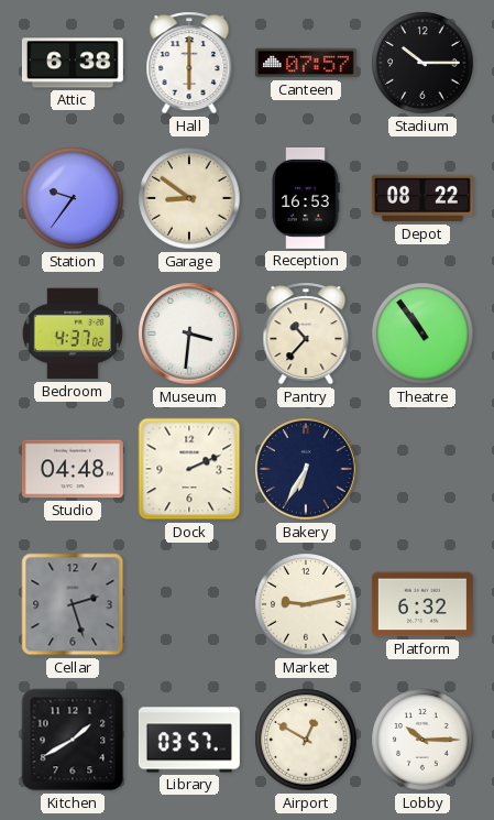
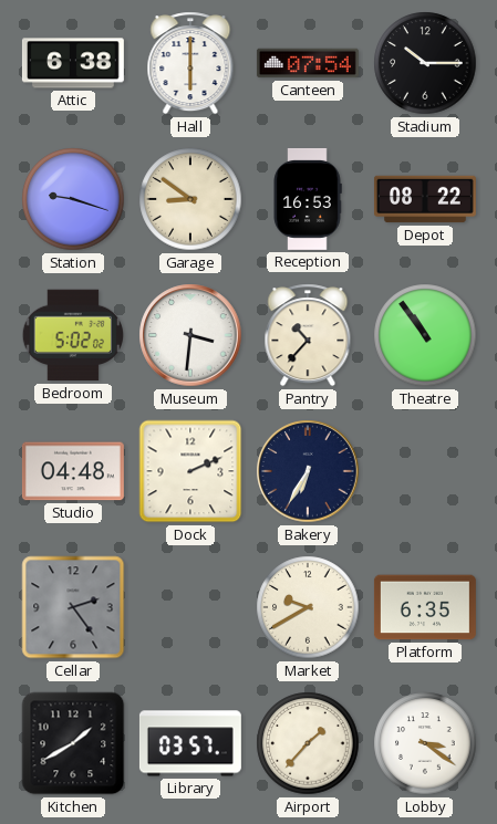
Canteen: 07:57 -> 07:54 (308, 63)
Station: 9:36 -> 9:18 (73, 199)
Bedroom: 4:37 -> 5:02 (72, 335)
Cellar: 2:27 -> 2:24 (73, 607)
Market: 9:13 -> 9:40 (308, 607)
Platform: 6:32 -> 6:35 (425, 607)
Airport: 12:50 -> 1:37 (308, 743)
Lobby: 10:15 -> 3:21 (425, 743)
